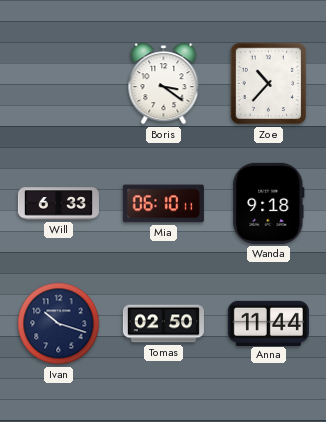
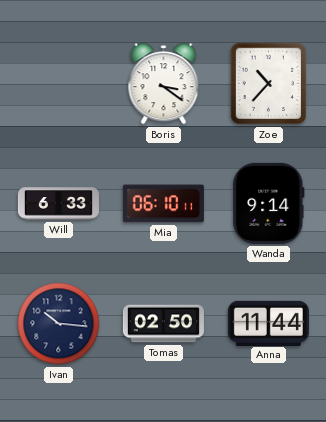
Wanda: 9:18 -> 9:14 (269, 203)
Ivan: 10:18 -> 10:16 (59, 324)
